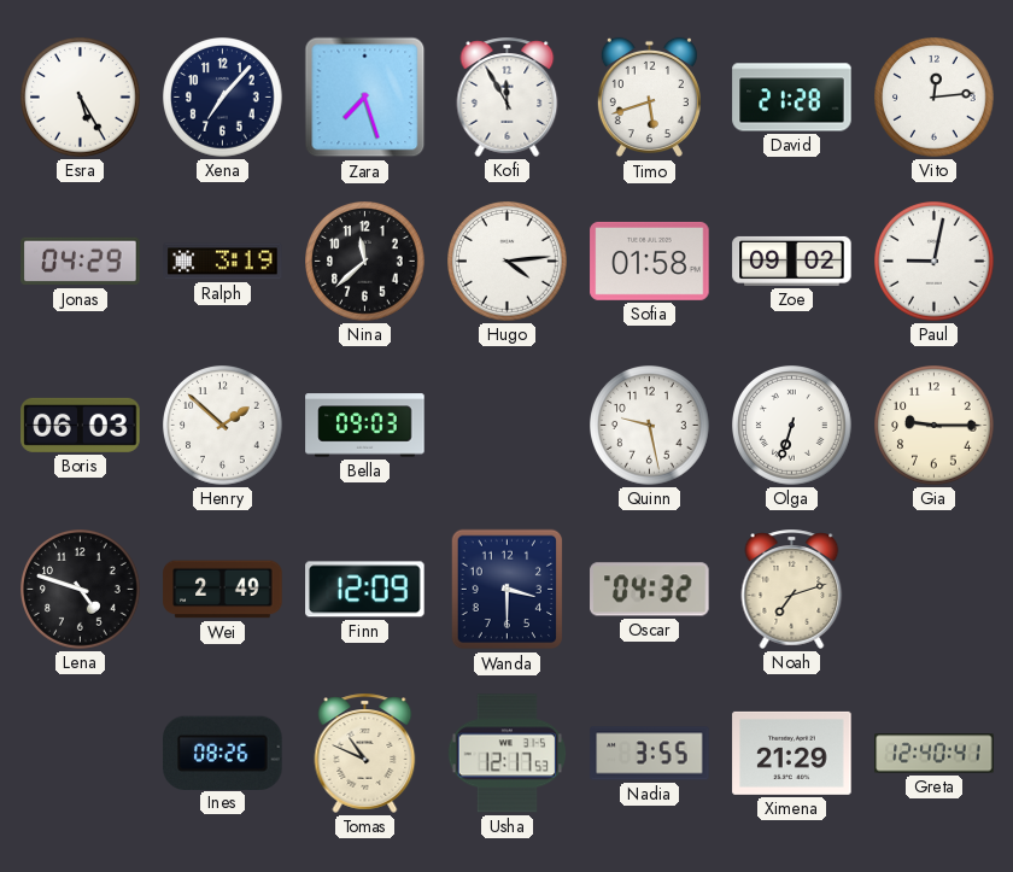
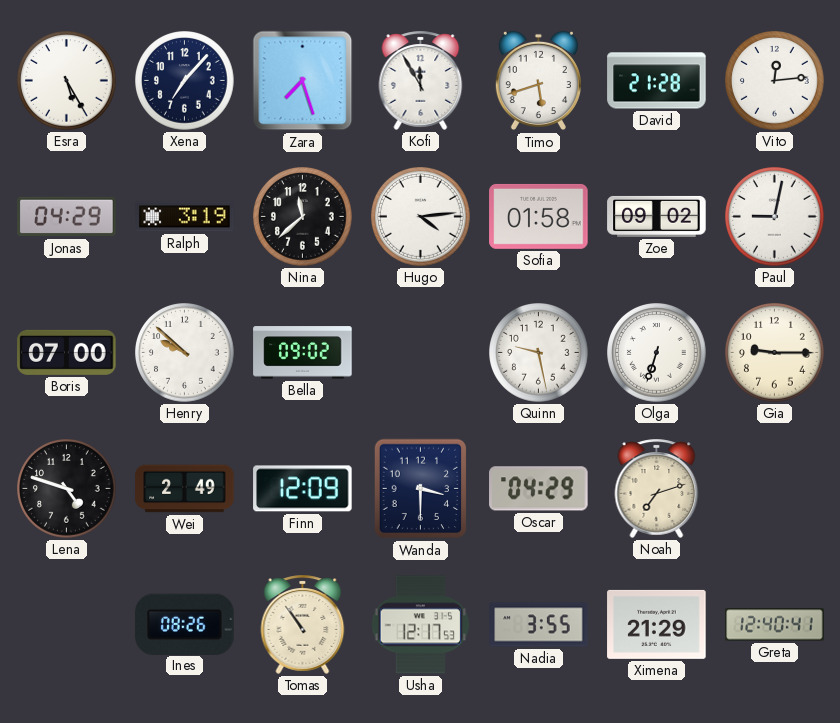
Boris: 06:03 -> 07:00 (67, 352)
Henry: 1:52 -> 9:52 (185, 353)
Bella: 09:03 -> 09:02 (303, 353)
Oscar: 04:32 -> 04:29 (539, 489)
Tomas: 10:49 -> 10:54 (303, 624)
